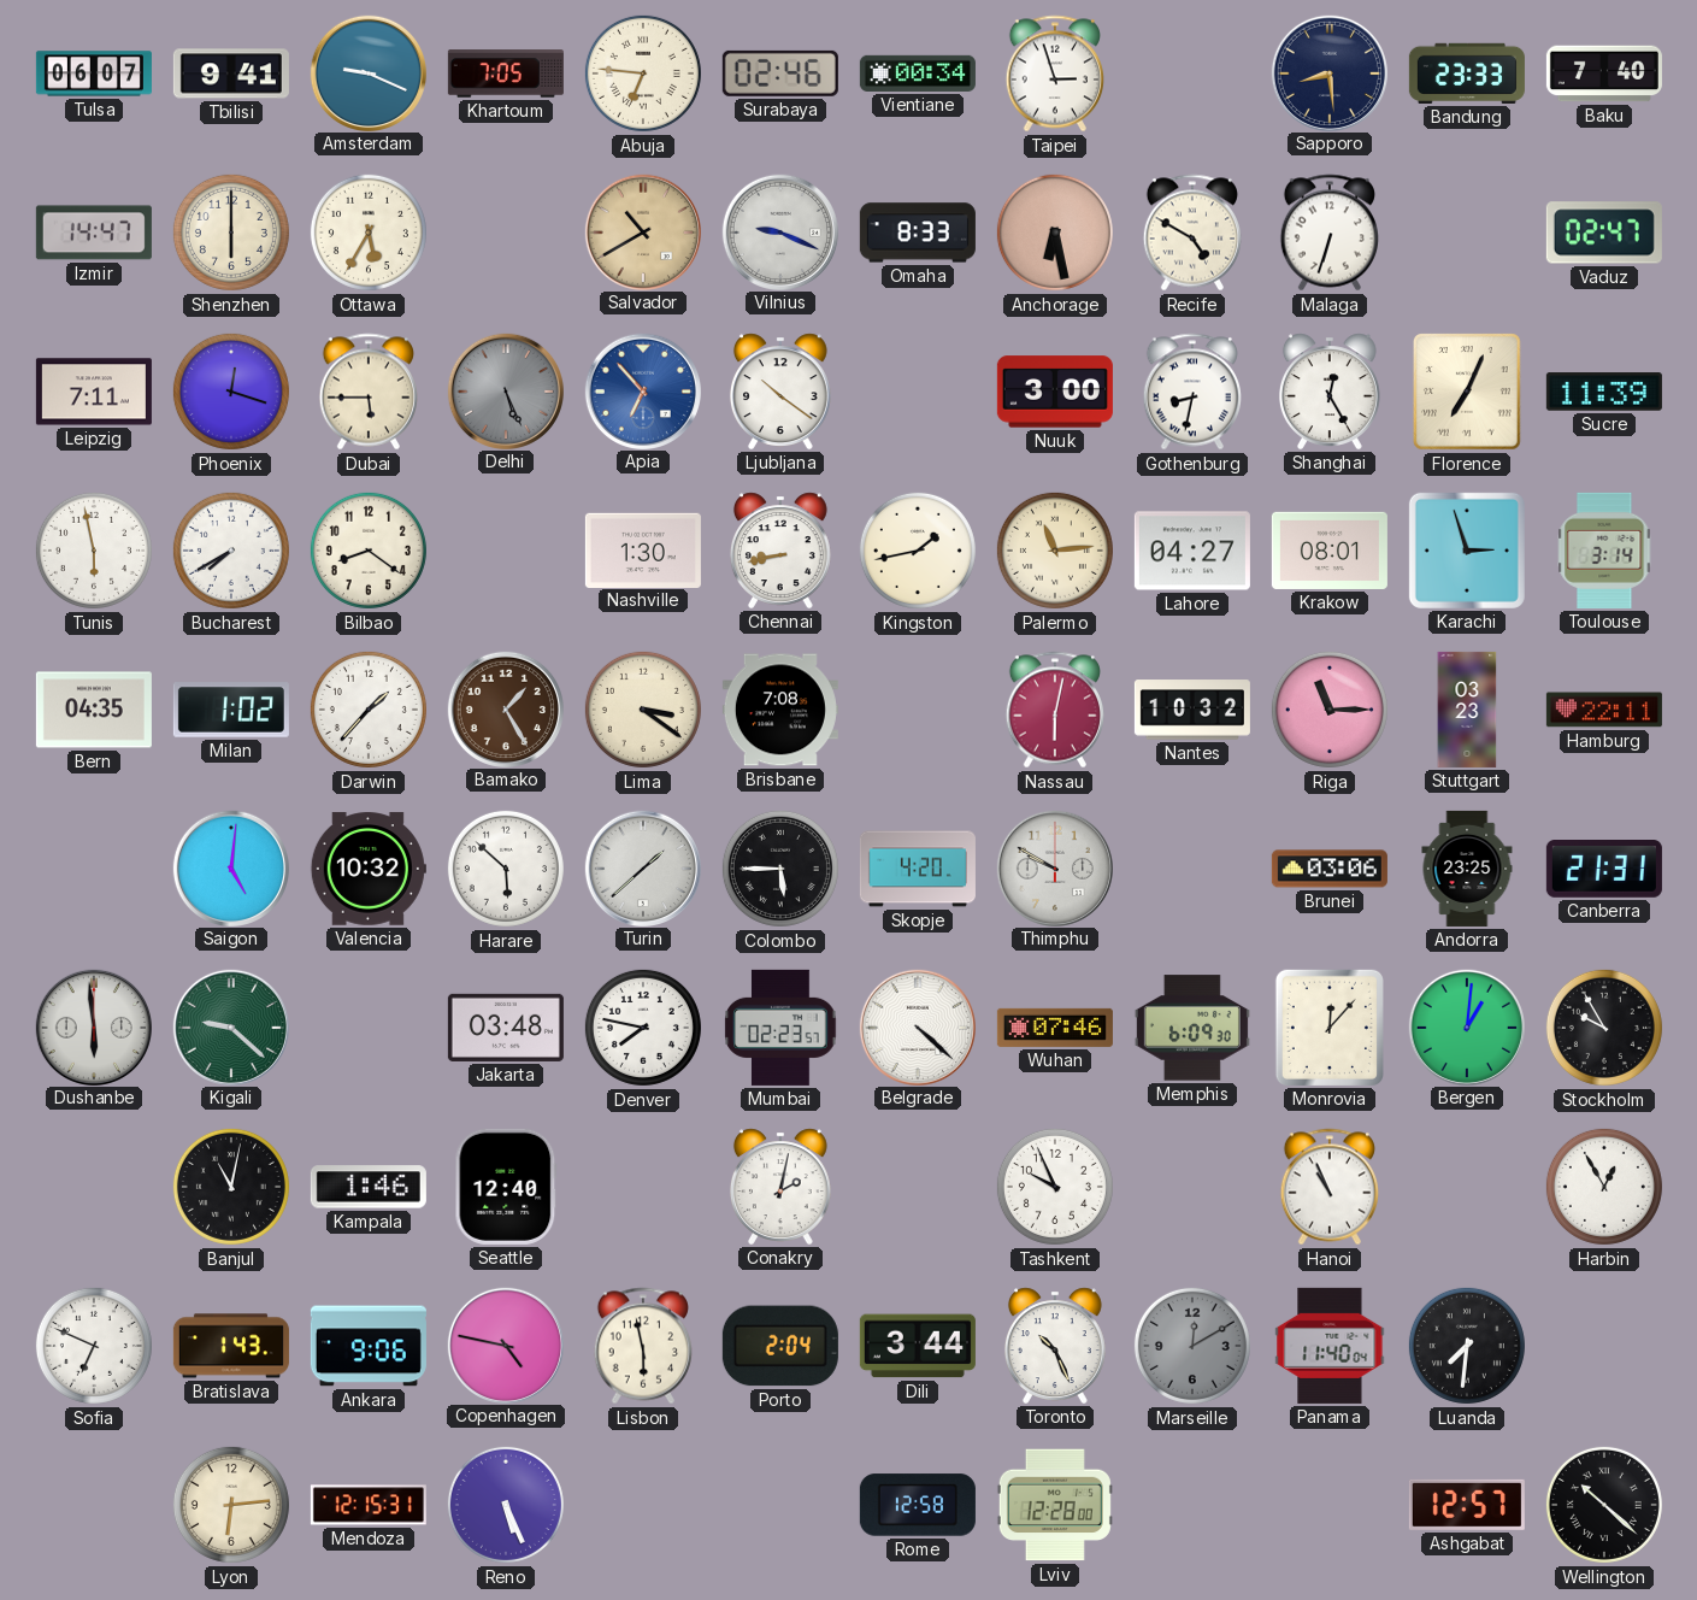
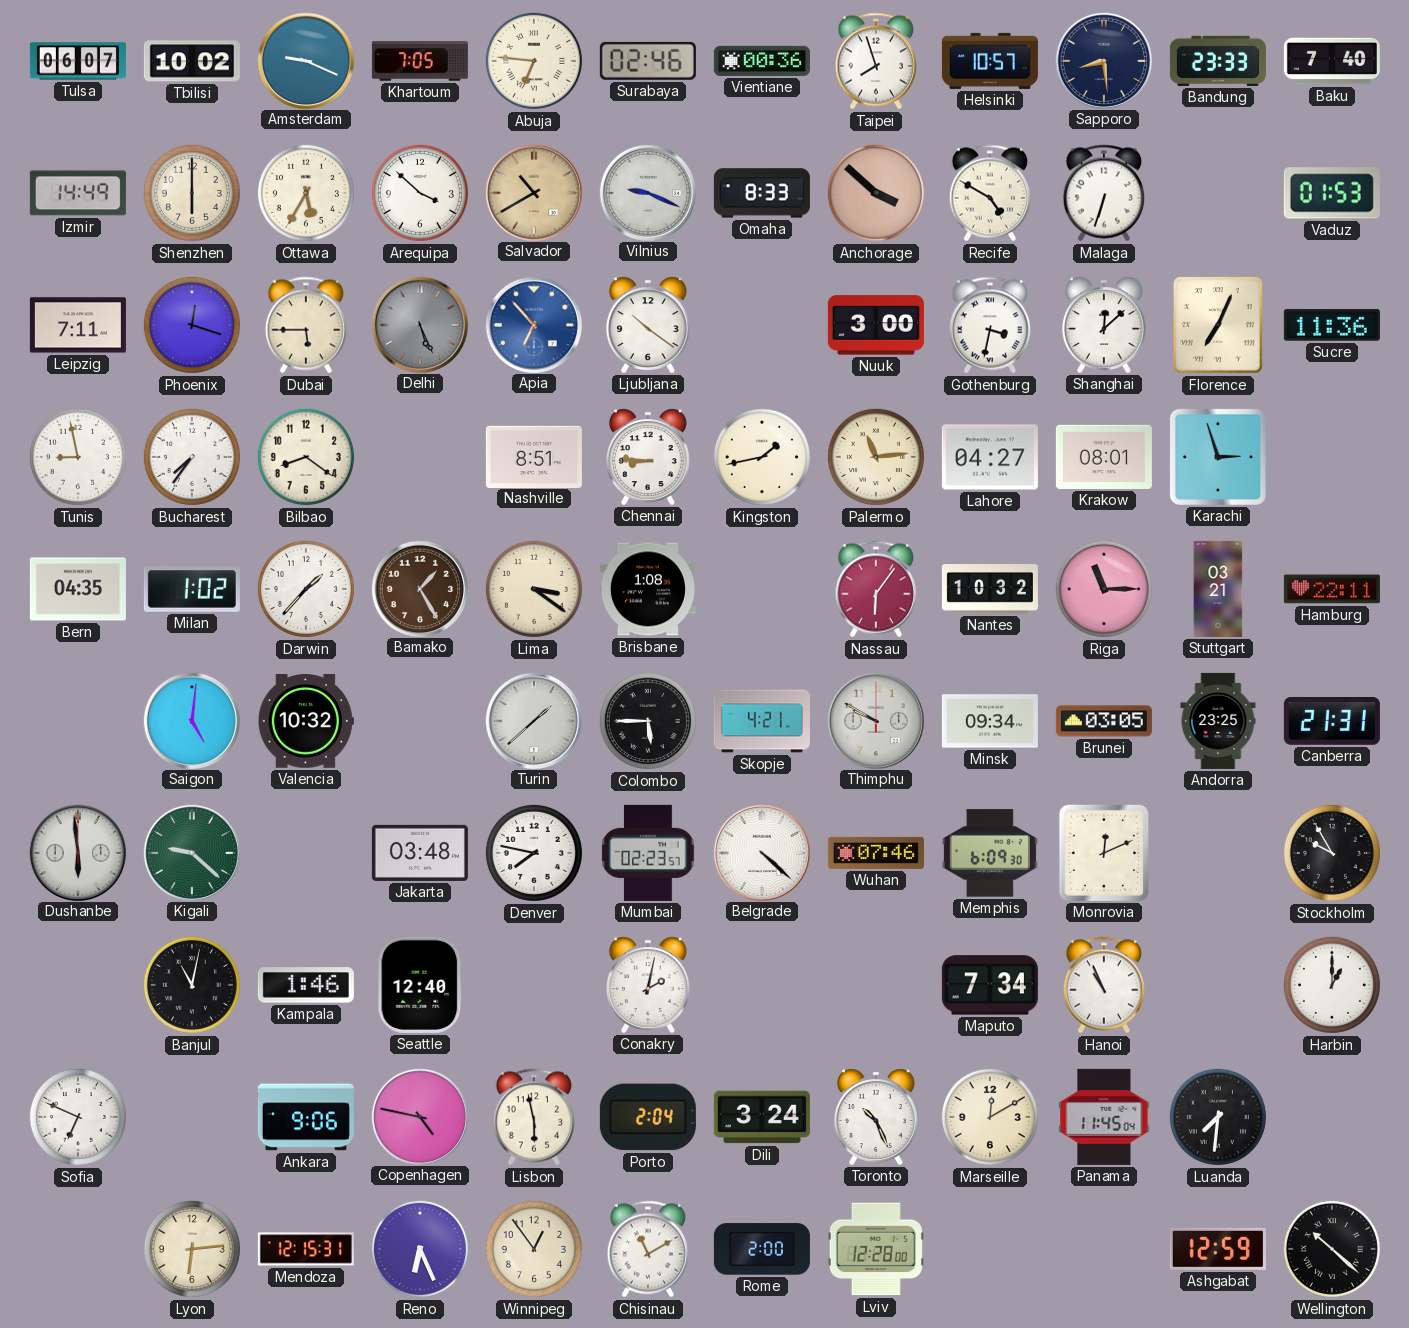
Tbilisi: 9:41 -> 10:02 (192, 61)
Vientiane: 00:34 -> 00:36 (762, 61)
Taipei: 2:57 -> 7:57 (875, 61)
Helsinki: none -> 10:57 (990, 61)
Izmir: 14:47 -> 14:49 (78, 193)
Arequipa: none -> 3:52 (420, 193)
Anchorage: 6:28 -> 3:52 (876, 193)
Vaduz: 02:47 -> 01:53 (1332, 193)
Gothenburg: 8:32 -> 3:32 (989, 325)
Shanghai: 12:25 -> 12:08 (1104, 325)
Sucre: 11:39 -> 11:36 (1332, 325)
Tunis: 5:58 -> 8:58 (78, 457)
Bucharest: 7:40 -> 7:36 (192, 457)
Nashville: 1:30 -> 8:51 (534, 456)
Chennai: 8:43 -> 8:46 (648, 457)
Toulouse: 3:14 -> none (1604, 551)
Brisbane: 7:08 -> 1:08 (648, 589)
Nassau: 6:02 -> 6:06 (875, 589)
Stuttgart: 03:23 -> 03:21 (1218, 589)
Harare: 5:52 -> none (506, 869)
Skopje: 4:20 -> 4:21 (762, 721)
Minsk: none -> 09:34 (990, 721)
Brunei: 03:06 -> 03:05 (1104, 721)
Monrovia: 12:07 -> 12:11 (1104, 853)
Bergen: 1:01 -> none (1466, 1027)
Tashkent: 9:56 -> none (1055, 1187)
Maputo: none -> 7:34 (990, 985)
Harbin: 12:55 -> 1:00 (1332, 985)
Bratislava: 1:43 -> none (231, 1346)
Dili: 3:44 -> 3:24 (762, 1117)
Marseille dial: grey -> cream (990, 1117)
Panama: 11:40 -> 11:45 (1104, 1117)
Reno: 5:26 -> 6:26 (420, 1249)
Winnipeg: none -> 12:54 (534, 1249)
Chisinau: none -> 11:10 (647, 1249)
Rome: 12:58 -> 2:00 (762, 1249)
Ashgabat: 12:57 -> 12:59 (1218, 1249)
